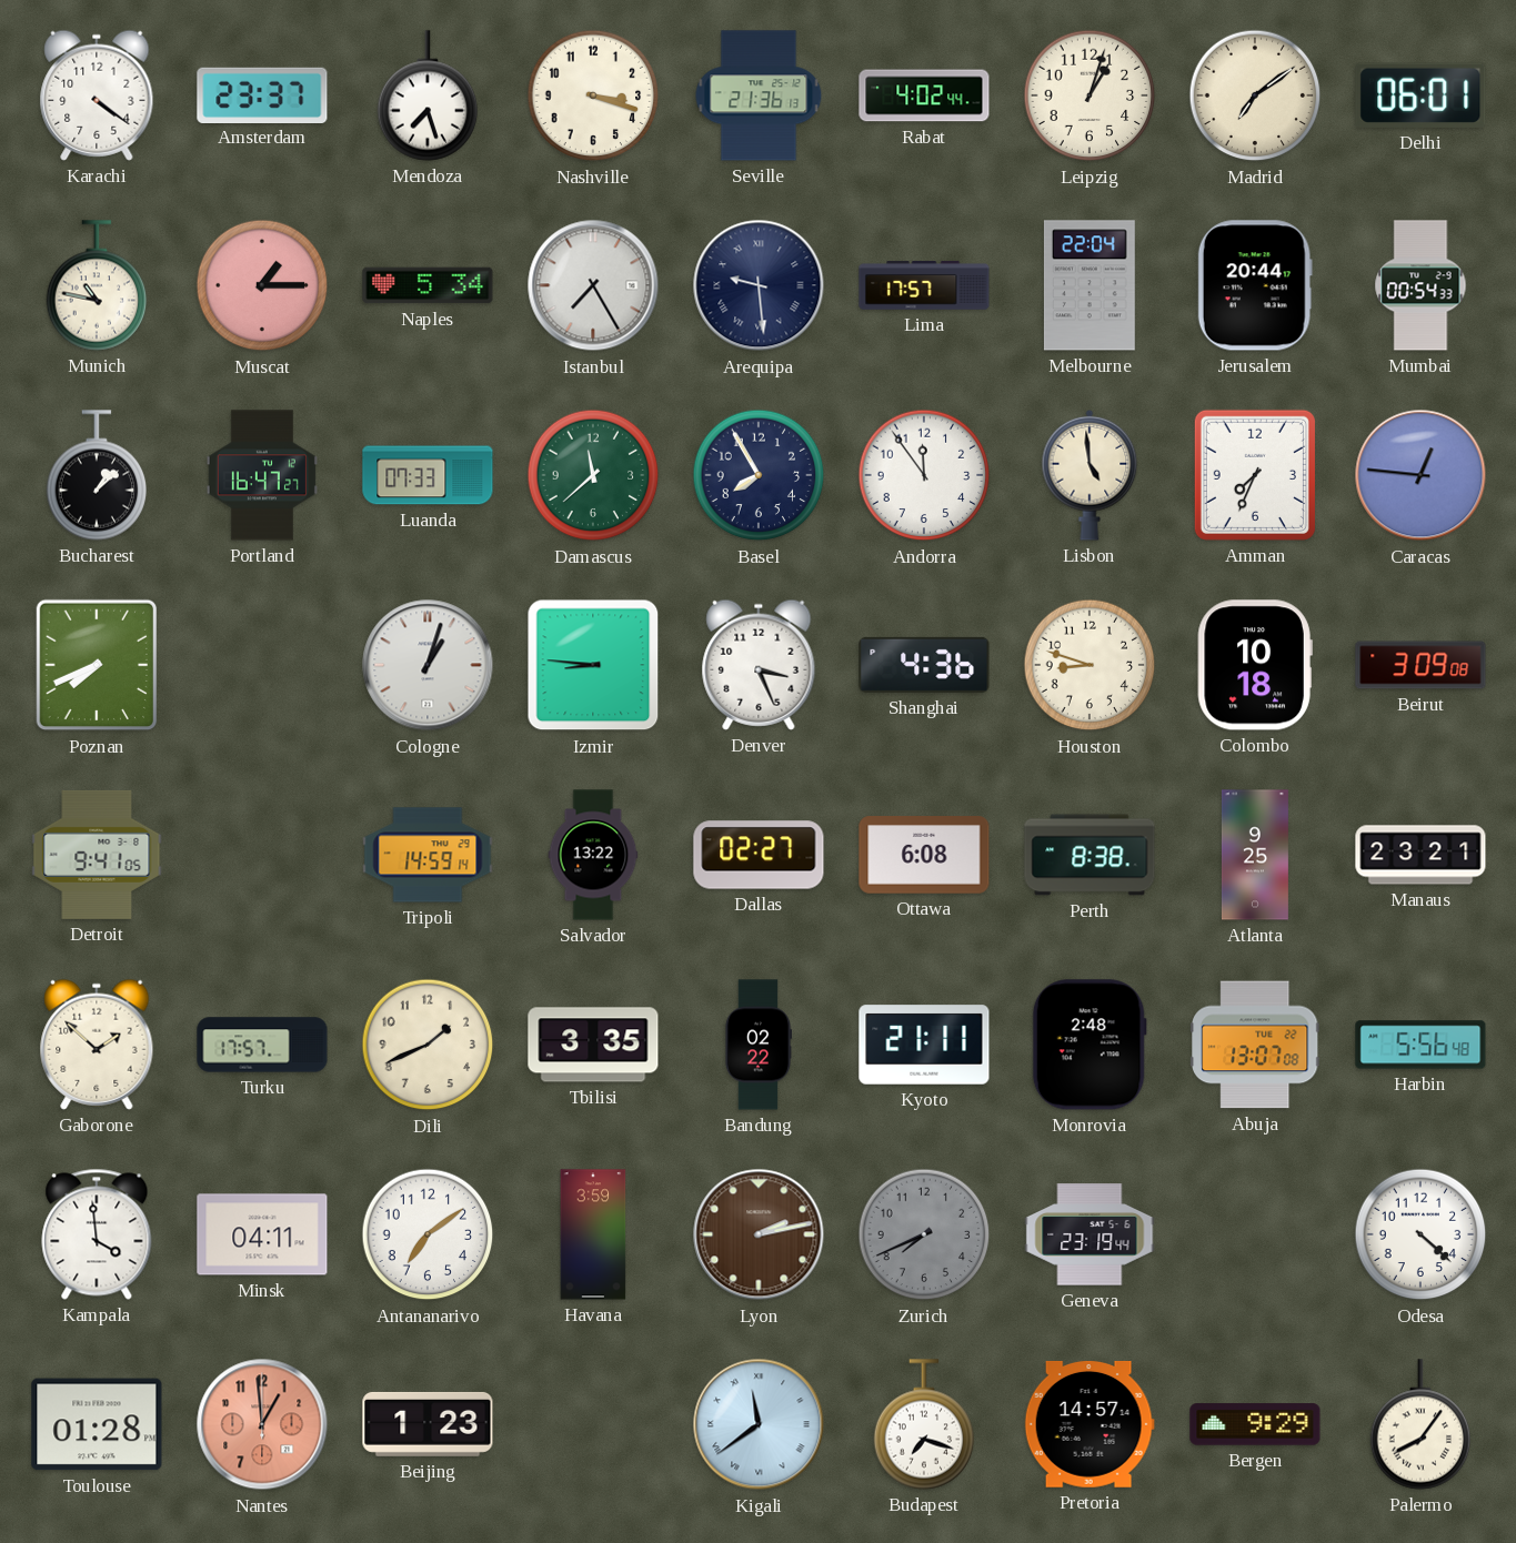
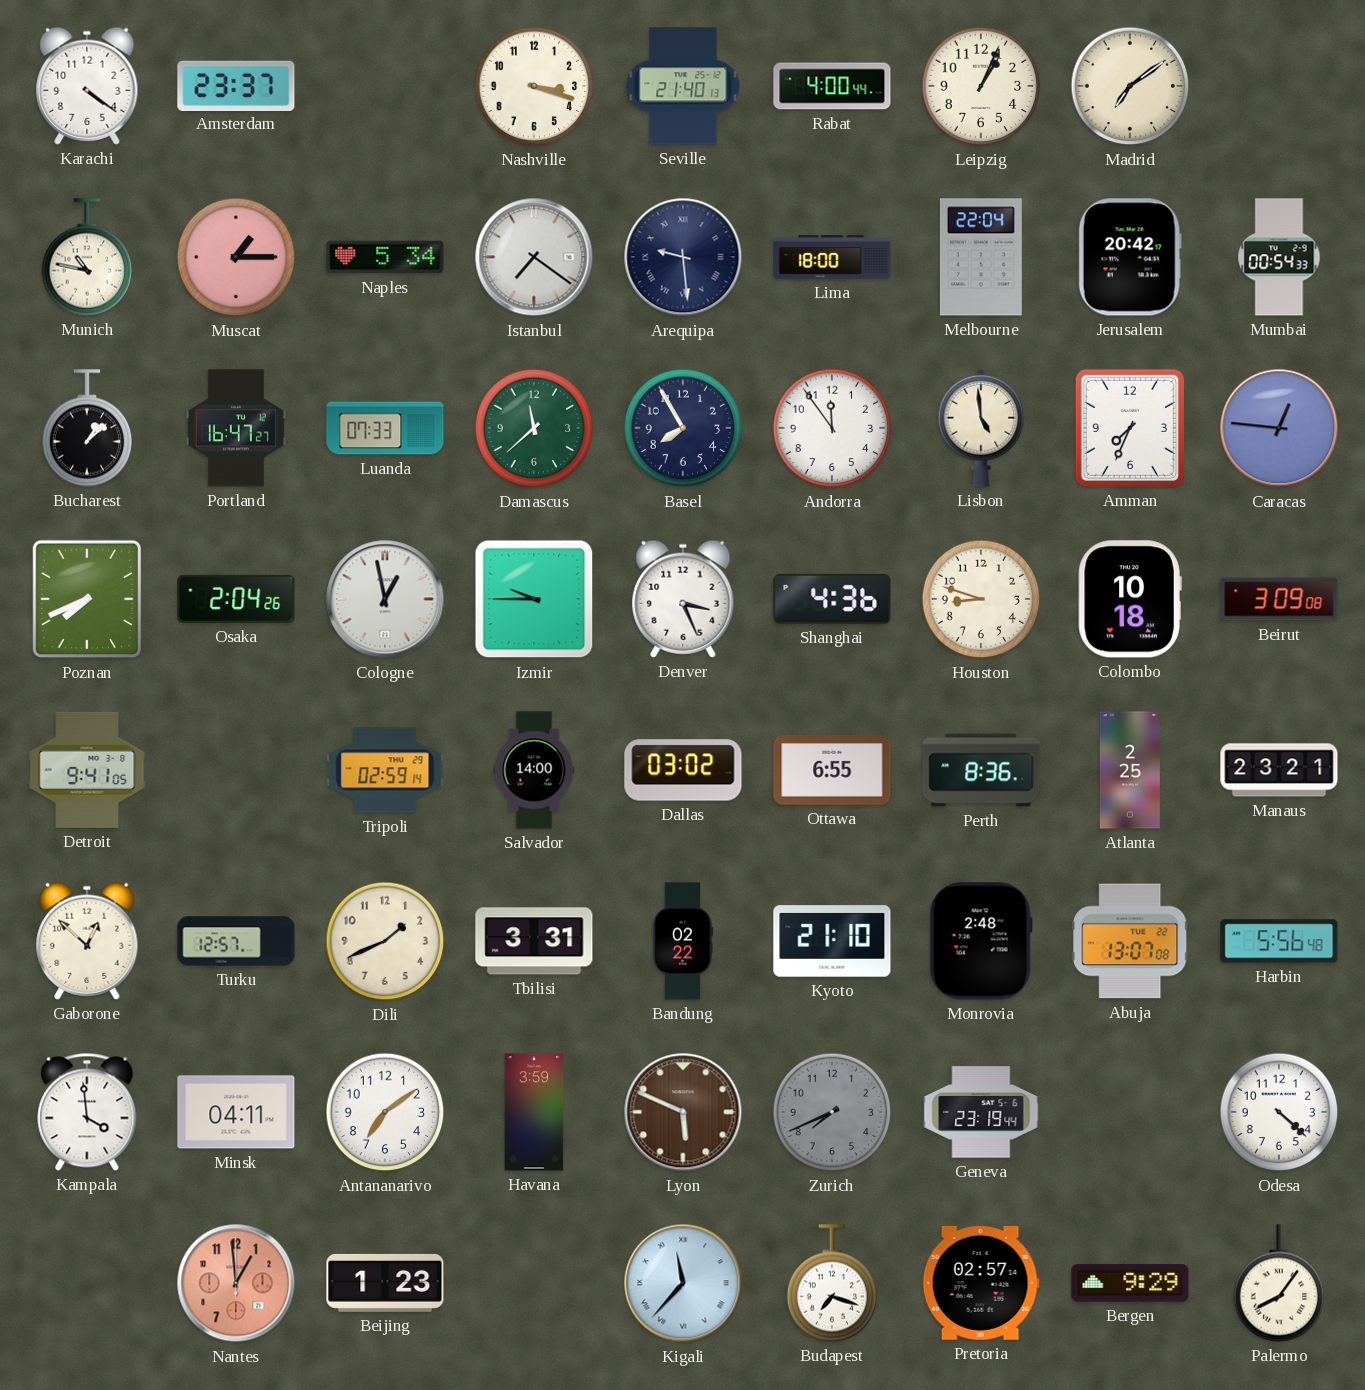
Mendoza: 7:27 -> none (428, 95)
Seville: 21:36 -> 21:40 (683, 86)
Rabat: 4:02 -> 4:00 (832, 86)
Leipzig: 1:03 -> 1:04 (981, 86)
Delhi: 06:01 -> none (1420, 95)
Istanbul: 7:25 -> 7:21 (534, 257)
Lima: 17:57 -> 18:00 (832, 257)
Jerusalem: 20:44 -> 20:42 (1130, 257)
Osaka: none -> 2:04 (236, 599)
Cologne: 1:03 -> 12:58 (385, 599)
Izmir: 8:46 -> 9:45 (534, 599)
Tripoli: 14:59 -> 02:59 (385, 770)
Salvador: 13:22 -> 14:00 (534, 770)
Dallas: 02:27 -> 03:02 (683, 770)
Ottawa: 6:08 -> 6:55 (832, 770)
Perth: 8:38 -> 8:36 (981, 770)
Atlanta: 9:25 -> 2:25 (1130, 770)
Gaborone: 1:52 -> 12:52 (87, 941)
Turku: 17:57 -> 12:57 (236, 941)
Tbilisi: 3:35 -> 3:31 (534, 941)
Kyoto: 21:11 -> 21:10 (832, 941)
Lyon: 2:13 -> 5:49 (683, 1112)
Toulouse: 01:28 -> none (97, 1424)
Kigali: 11:39 -> 11:37 (683, 1283)
Pretoria: 14:57 -> 02:57 (981, 1283)
